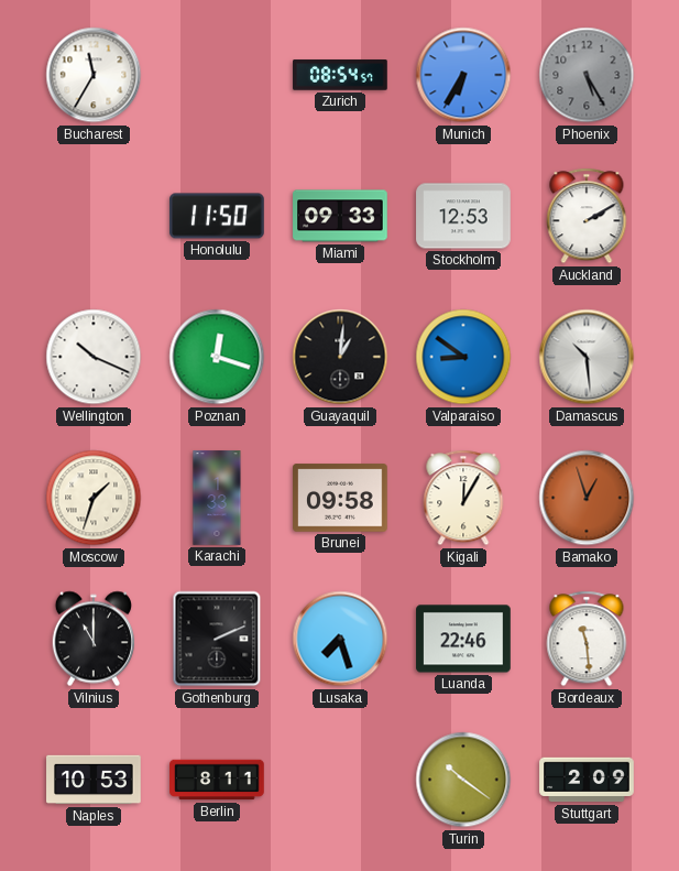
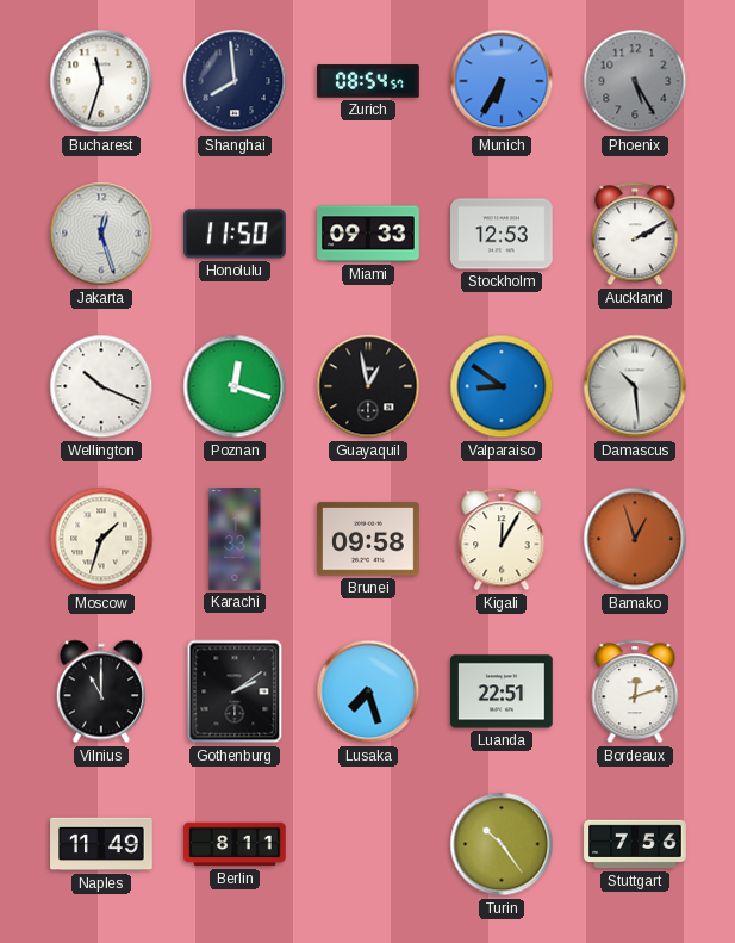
Bucharest: 11:35 -> 11:33 (101, 81)
Shanghai: none -> 7:59 (235, 81)
Jakarta: none -> 12:27 (101, 234)
Guayaquil: 1:01 -> 12:58 (368, 386)
Gothenburg: 2:11 -> 2:09 (235, 691)
Luanda: 22:46 -> 22:51 (502, 691)
Bordeaux: 11:29 -> 12:12 (635, 691)
Naples: 10:53 -> 11:49 (101, 844)
Turin: 10:21 -> 10:24 (502, 844)
Stuttgart: 2:09 -> 7:56 (635, 844)
